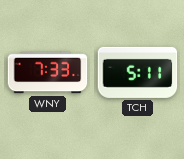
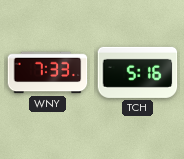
TCH: 5:11 -> 5:16 (138, 72)
